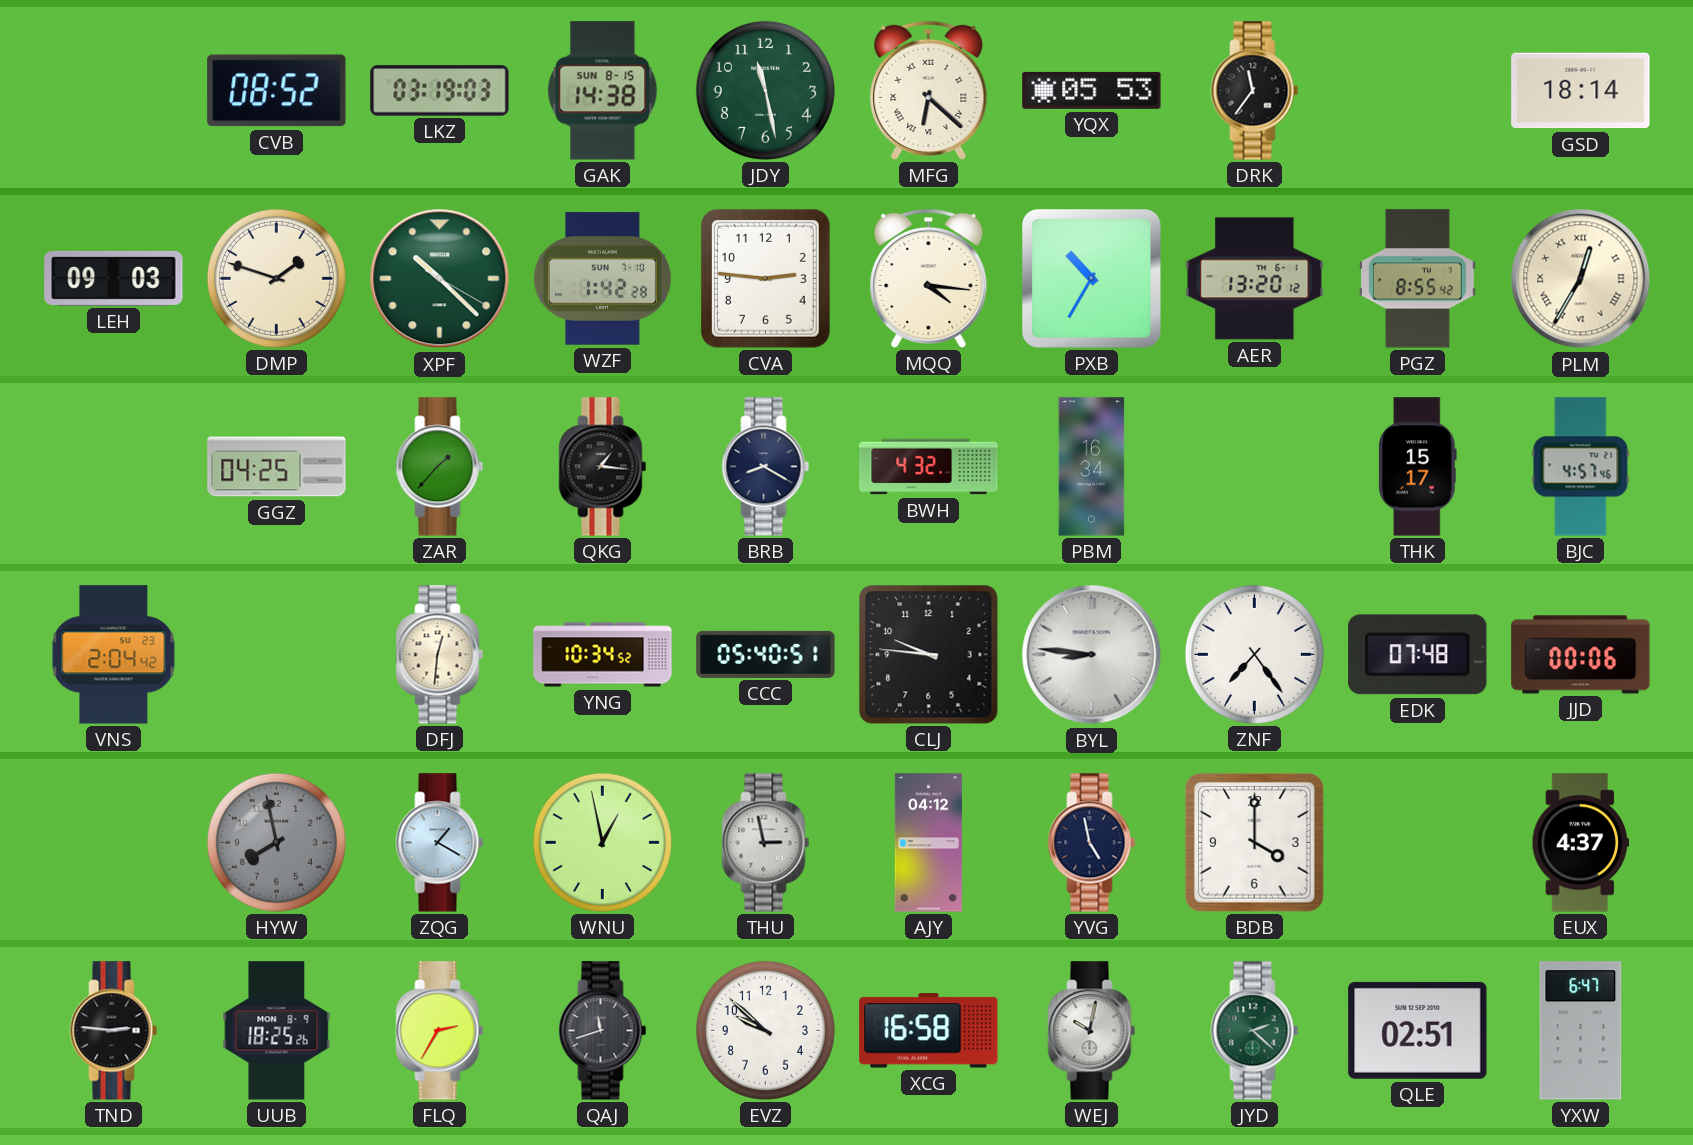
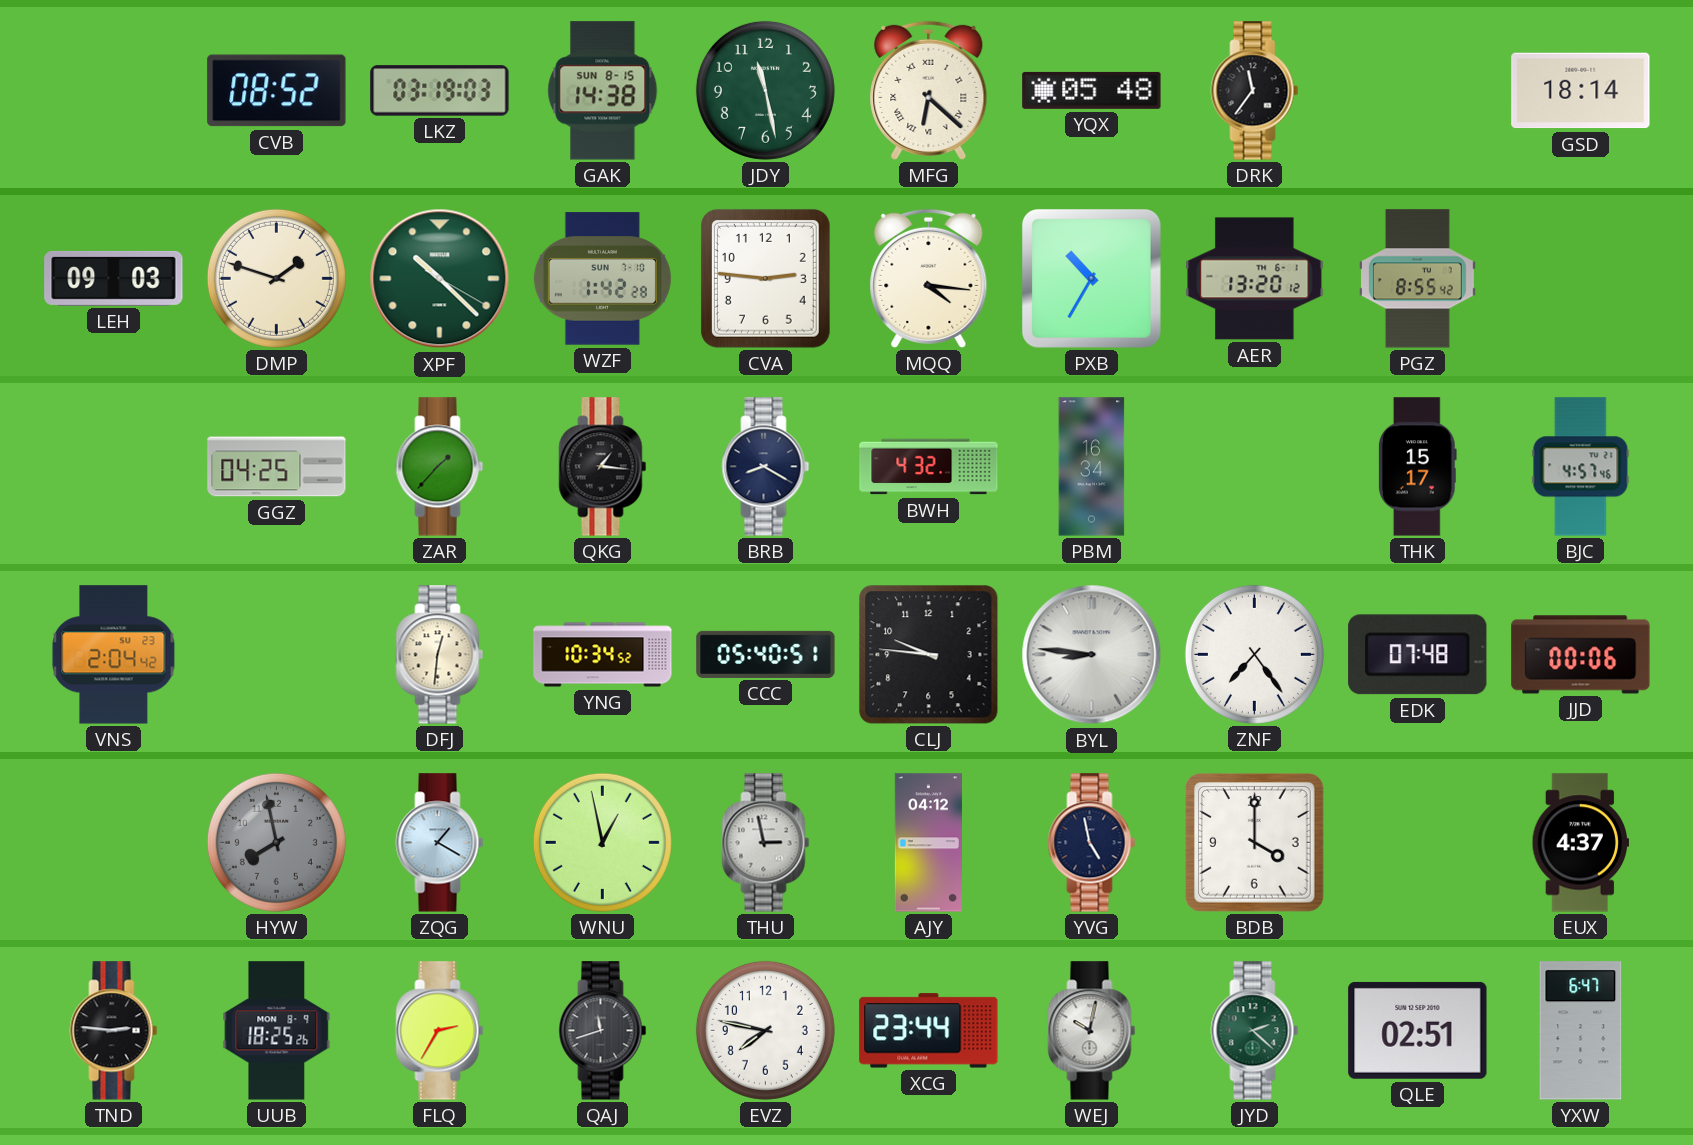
YQX: 05:53 -> 05:48 (1092, 90)
PLM: 12:35 -> none (1581, 279)
EVZ: 9:52 -> 7:47 (765, 1030)
XCG: 16:58 -> 23:44 (929, 1031)
